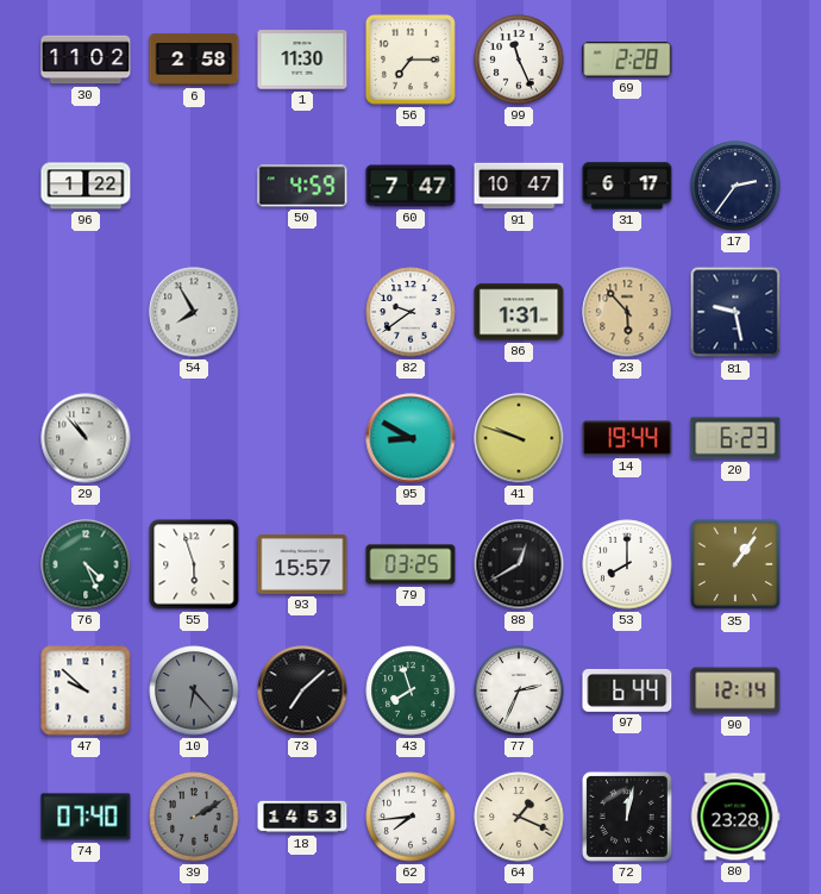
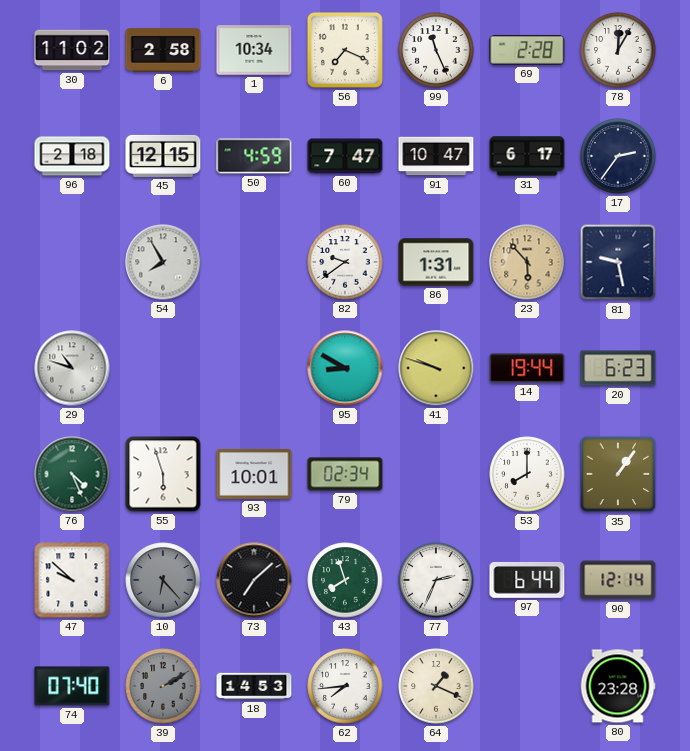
1: 11:30 -> 10:34 (254, 50)
56: 7:15 -> 7:19 (345, 50)
78: none -> 12:05 (618, 50)
96: 1:22 -> 2:18 (72, 156)
45: none -> 12:15 (163, 156)
29: 10:53 -> 10:48 (72, 368)
93: 15:57 -> 10:01 (254, 474)
79: 03:25 -> 02:34 (345, 474)
88: 12:40 -> none (519, 564)
72: 12:02 -> none (627, 817)
